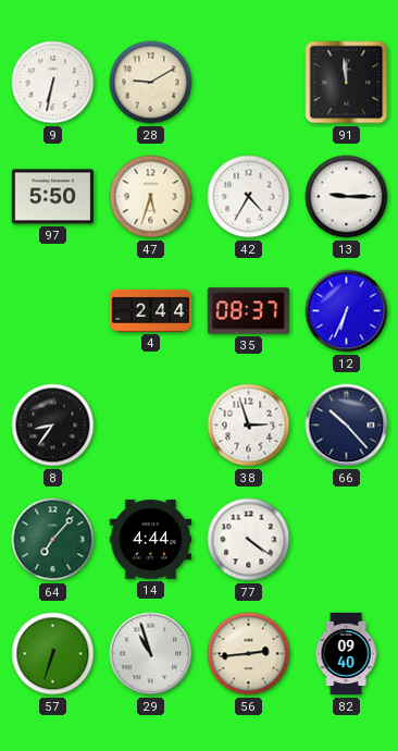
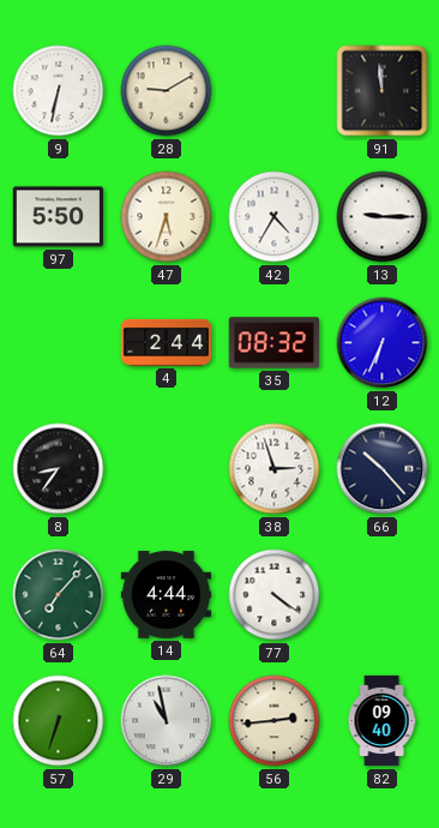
35: 08:37 -> 08:32 (273, 343)
29: 10:57 -> 10:58 (167, 721)
